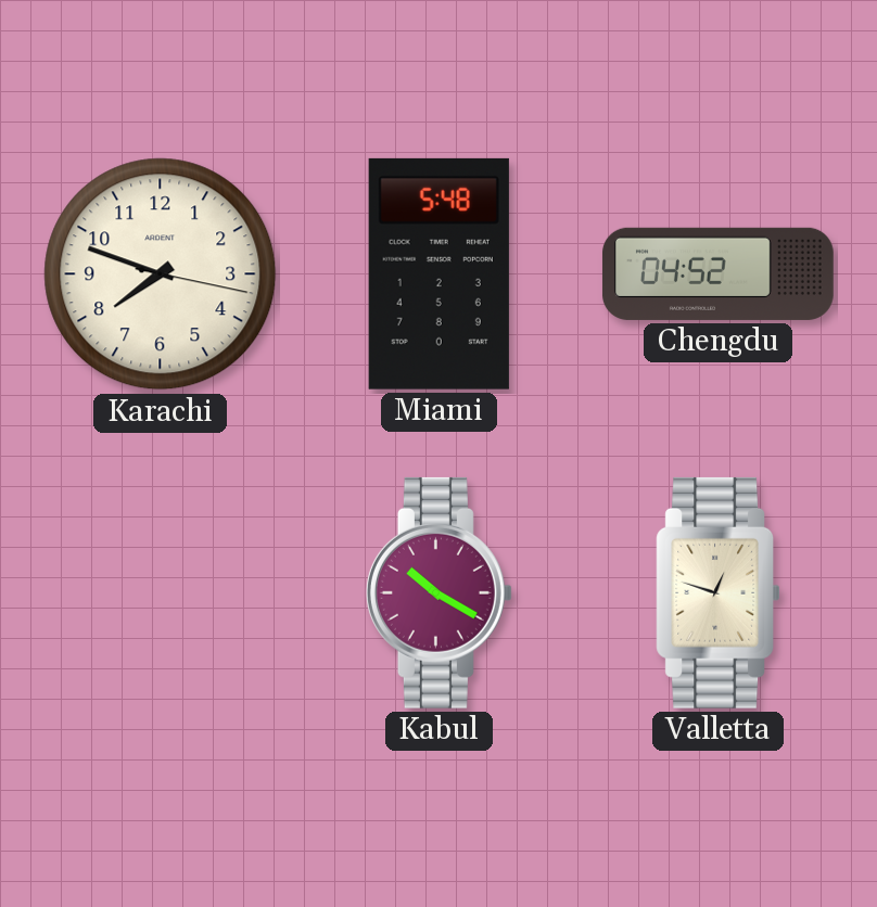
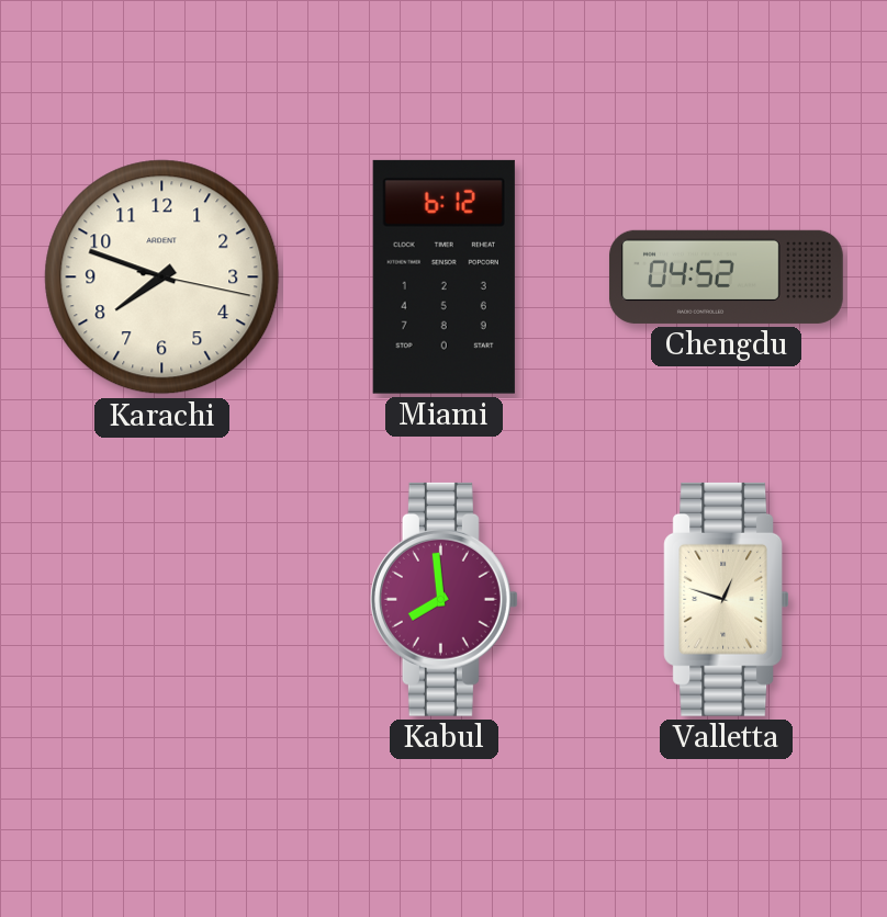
Miami: 5:48 -> 6:12 (443, 276)
Kabul: 10:20 -> 7:59 (443, 599)
